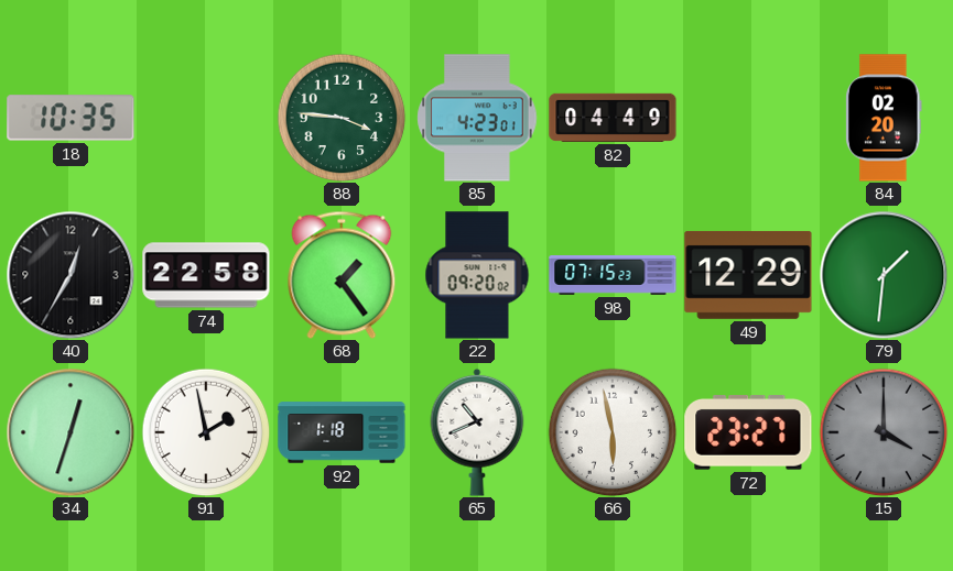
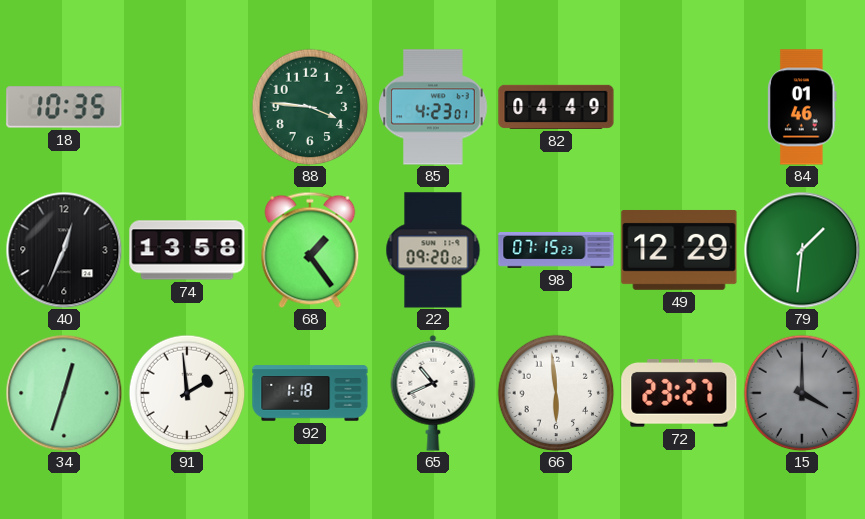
84: 02:20 -> 01:46 (803, 107)
40: 12:35 -> 12:34 (64, 250)
74: 22:58 -> 13:58 (187, 250)
91: 1:58 -> 1:59 (187, 393)
66: 5:58 -> 5:59 (556, 393)
